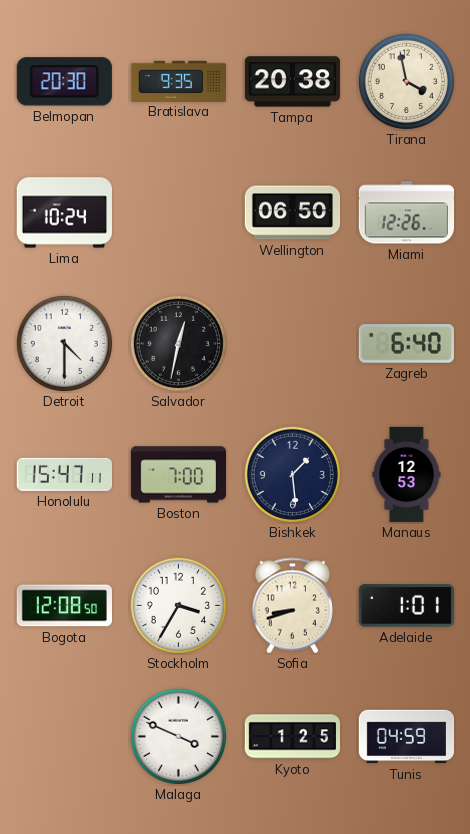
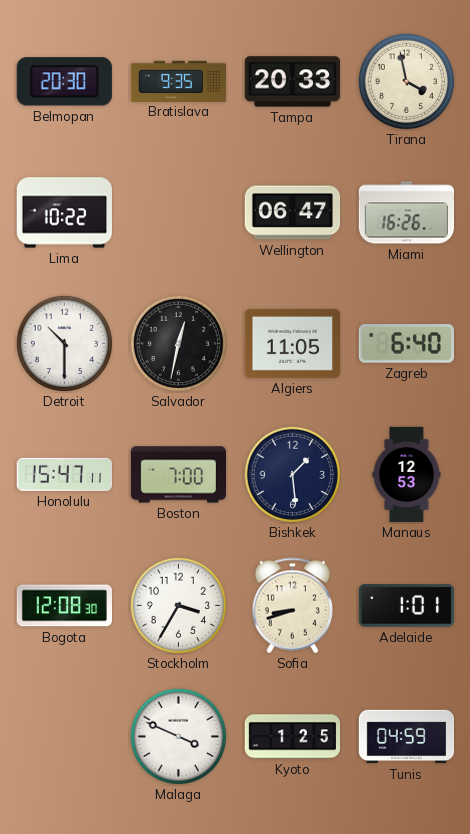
Tampa: 20:38 -> 20:33 (292, 82)
Lima: 10:24 -> 10:22 (64, 213)
Wellington: 06:50 -> 06:47 (293, 213)
Miami: 12:26 -> 16:26 (407, 213)
Detroit: 4:30 -> 10:30 (64, 343)
Algiers: none -> 11:05 (292, 343)
Bogota: 12:08:50 -> 12:08:30 (64, 606)
